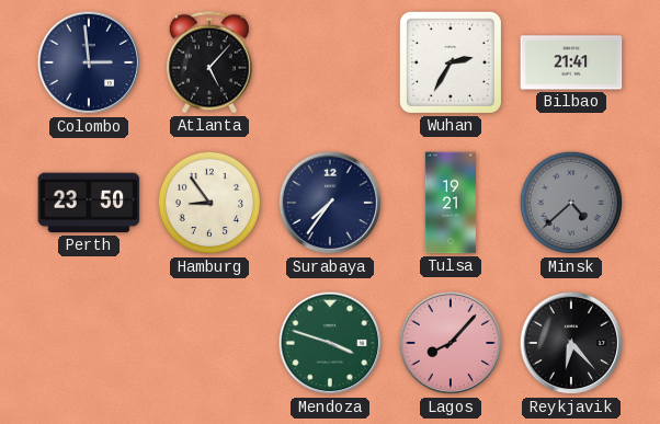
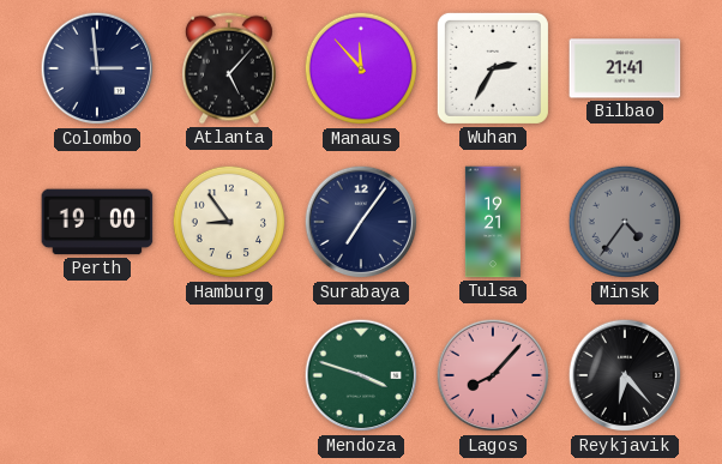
Manaus: none -> 11:53 (361, 68)
Perth: 23:50 -> 19:00 (97, 222)
Surabaya: 7:36 -> 7:06 (361, 222)
Minsk: 4:38 -> 4:36 (625, 222)
